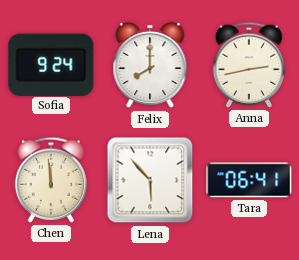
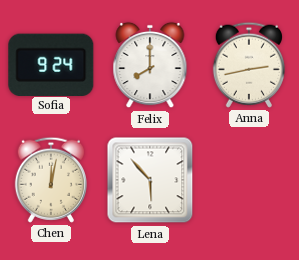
Chen: 11:59 -> 12:02 (51, 180)
Tara: 06:41 -> none (249, 180)
